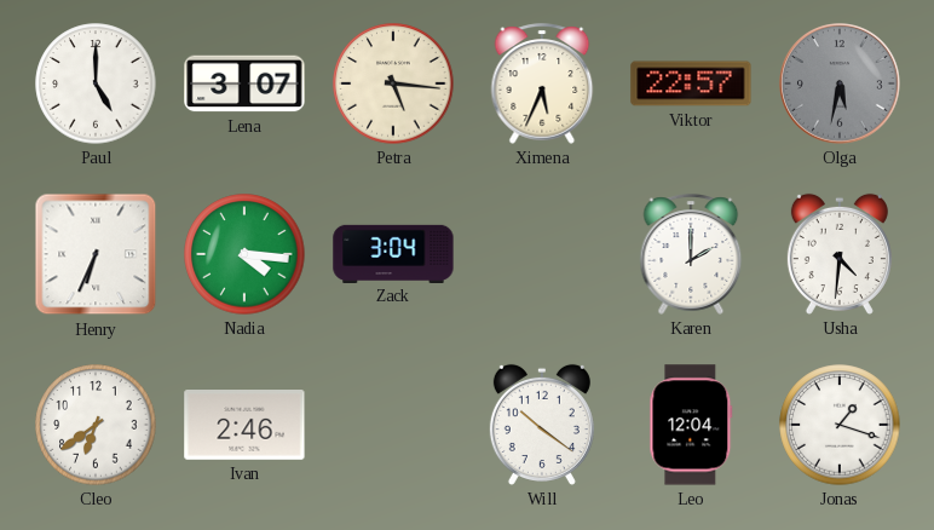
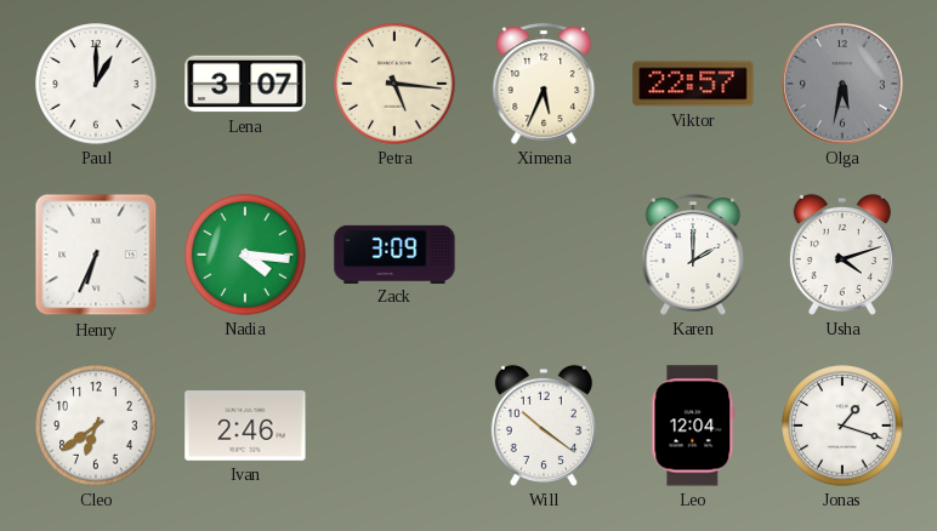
Paul: 5:00 -> 1:00 (96, 84)
Zack: 3:04 -> 3:09 (394, 253)
Usha: 4:31 -> 4:12 (842, 255)
